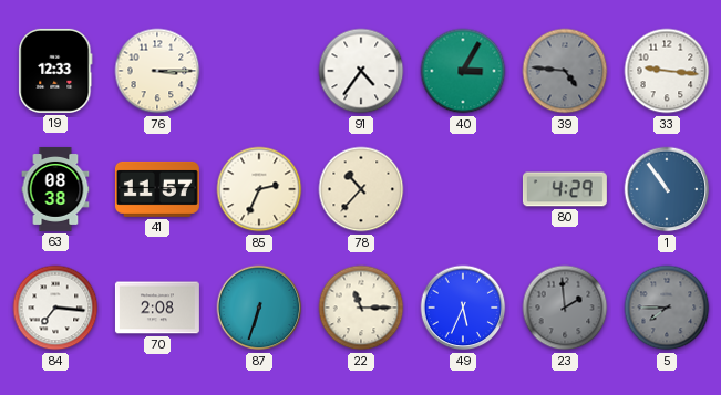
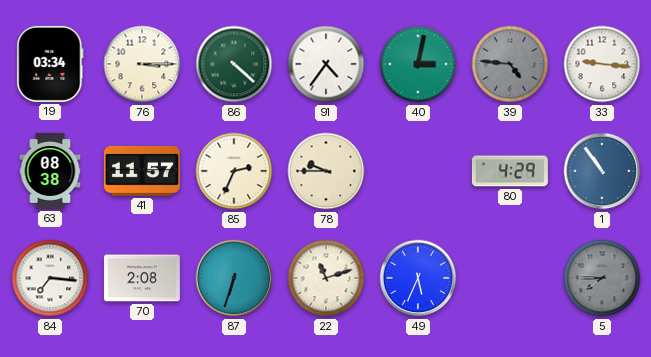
19: 12:33 -> 03:34 (50, 64)
86: none -> 4:22 (234, 64)
40: 3:05 -> 3:02 (418, 64)
78: 10:37 -> 9:45 (326, 171)
22: 11:15 -> 11:12 (326, 278)
23: 1:59 -> none (565, 308)
